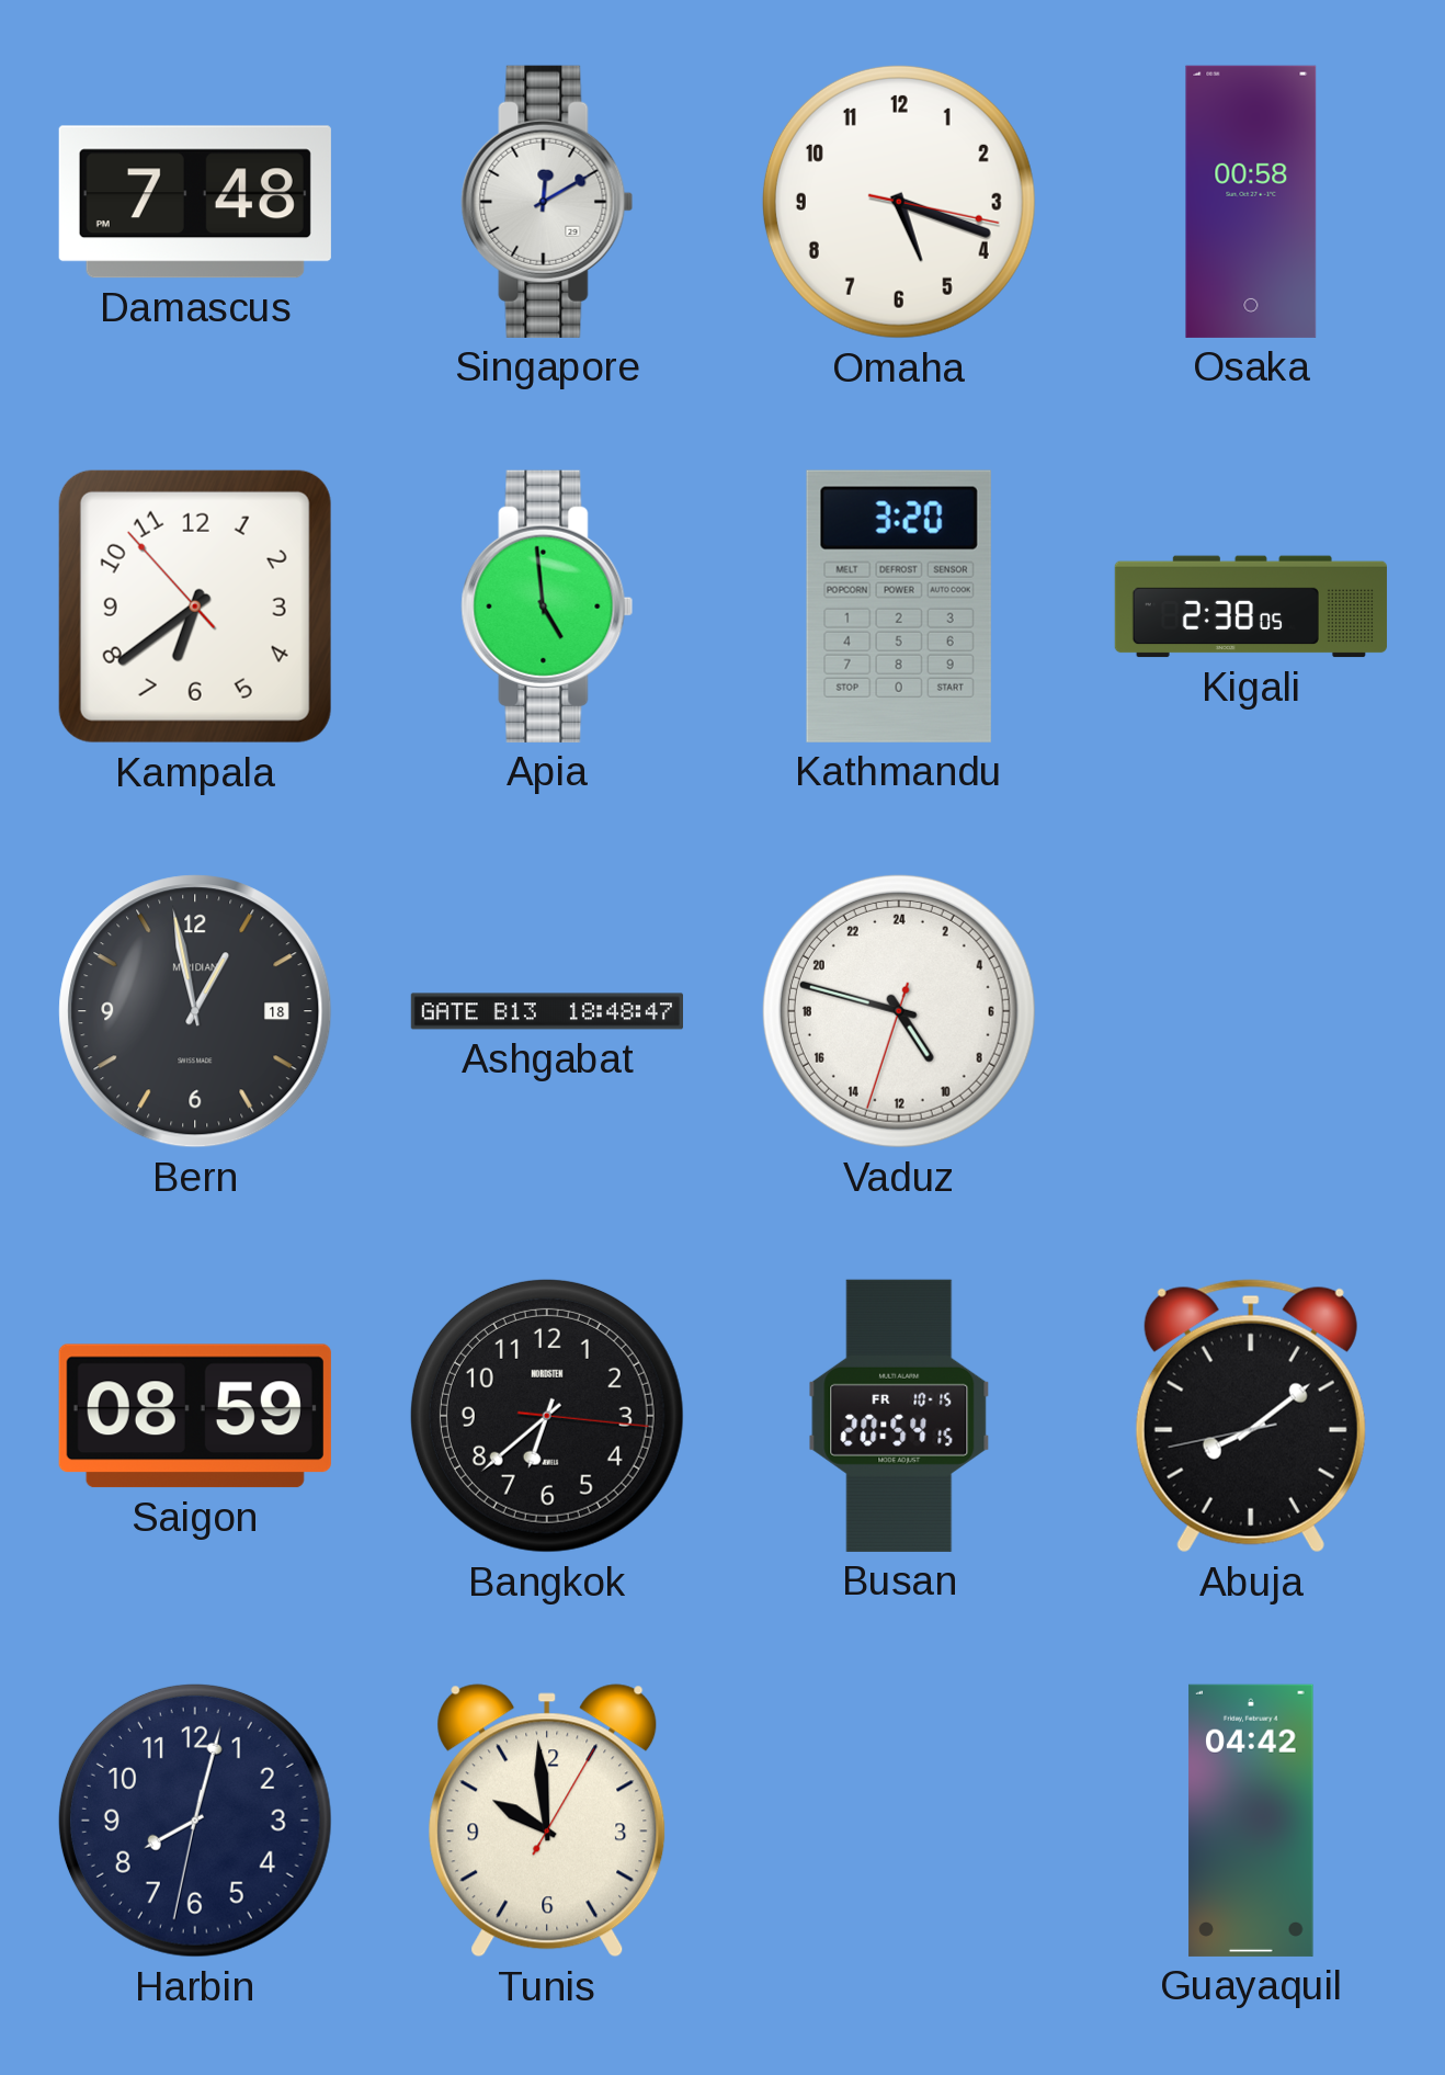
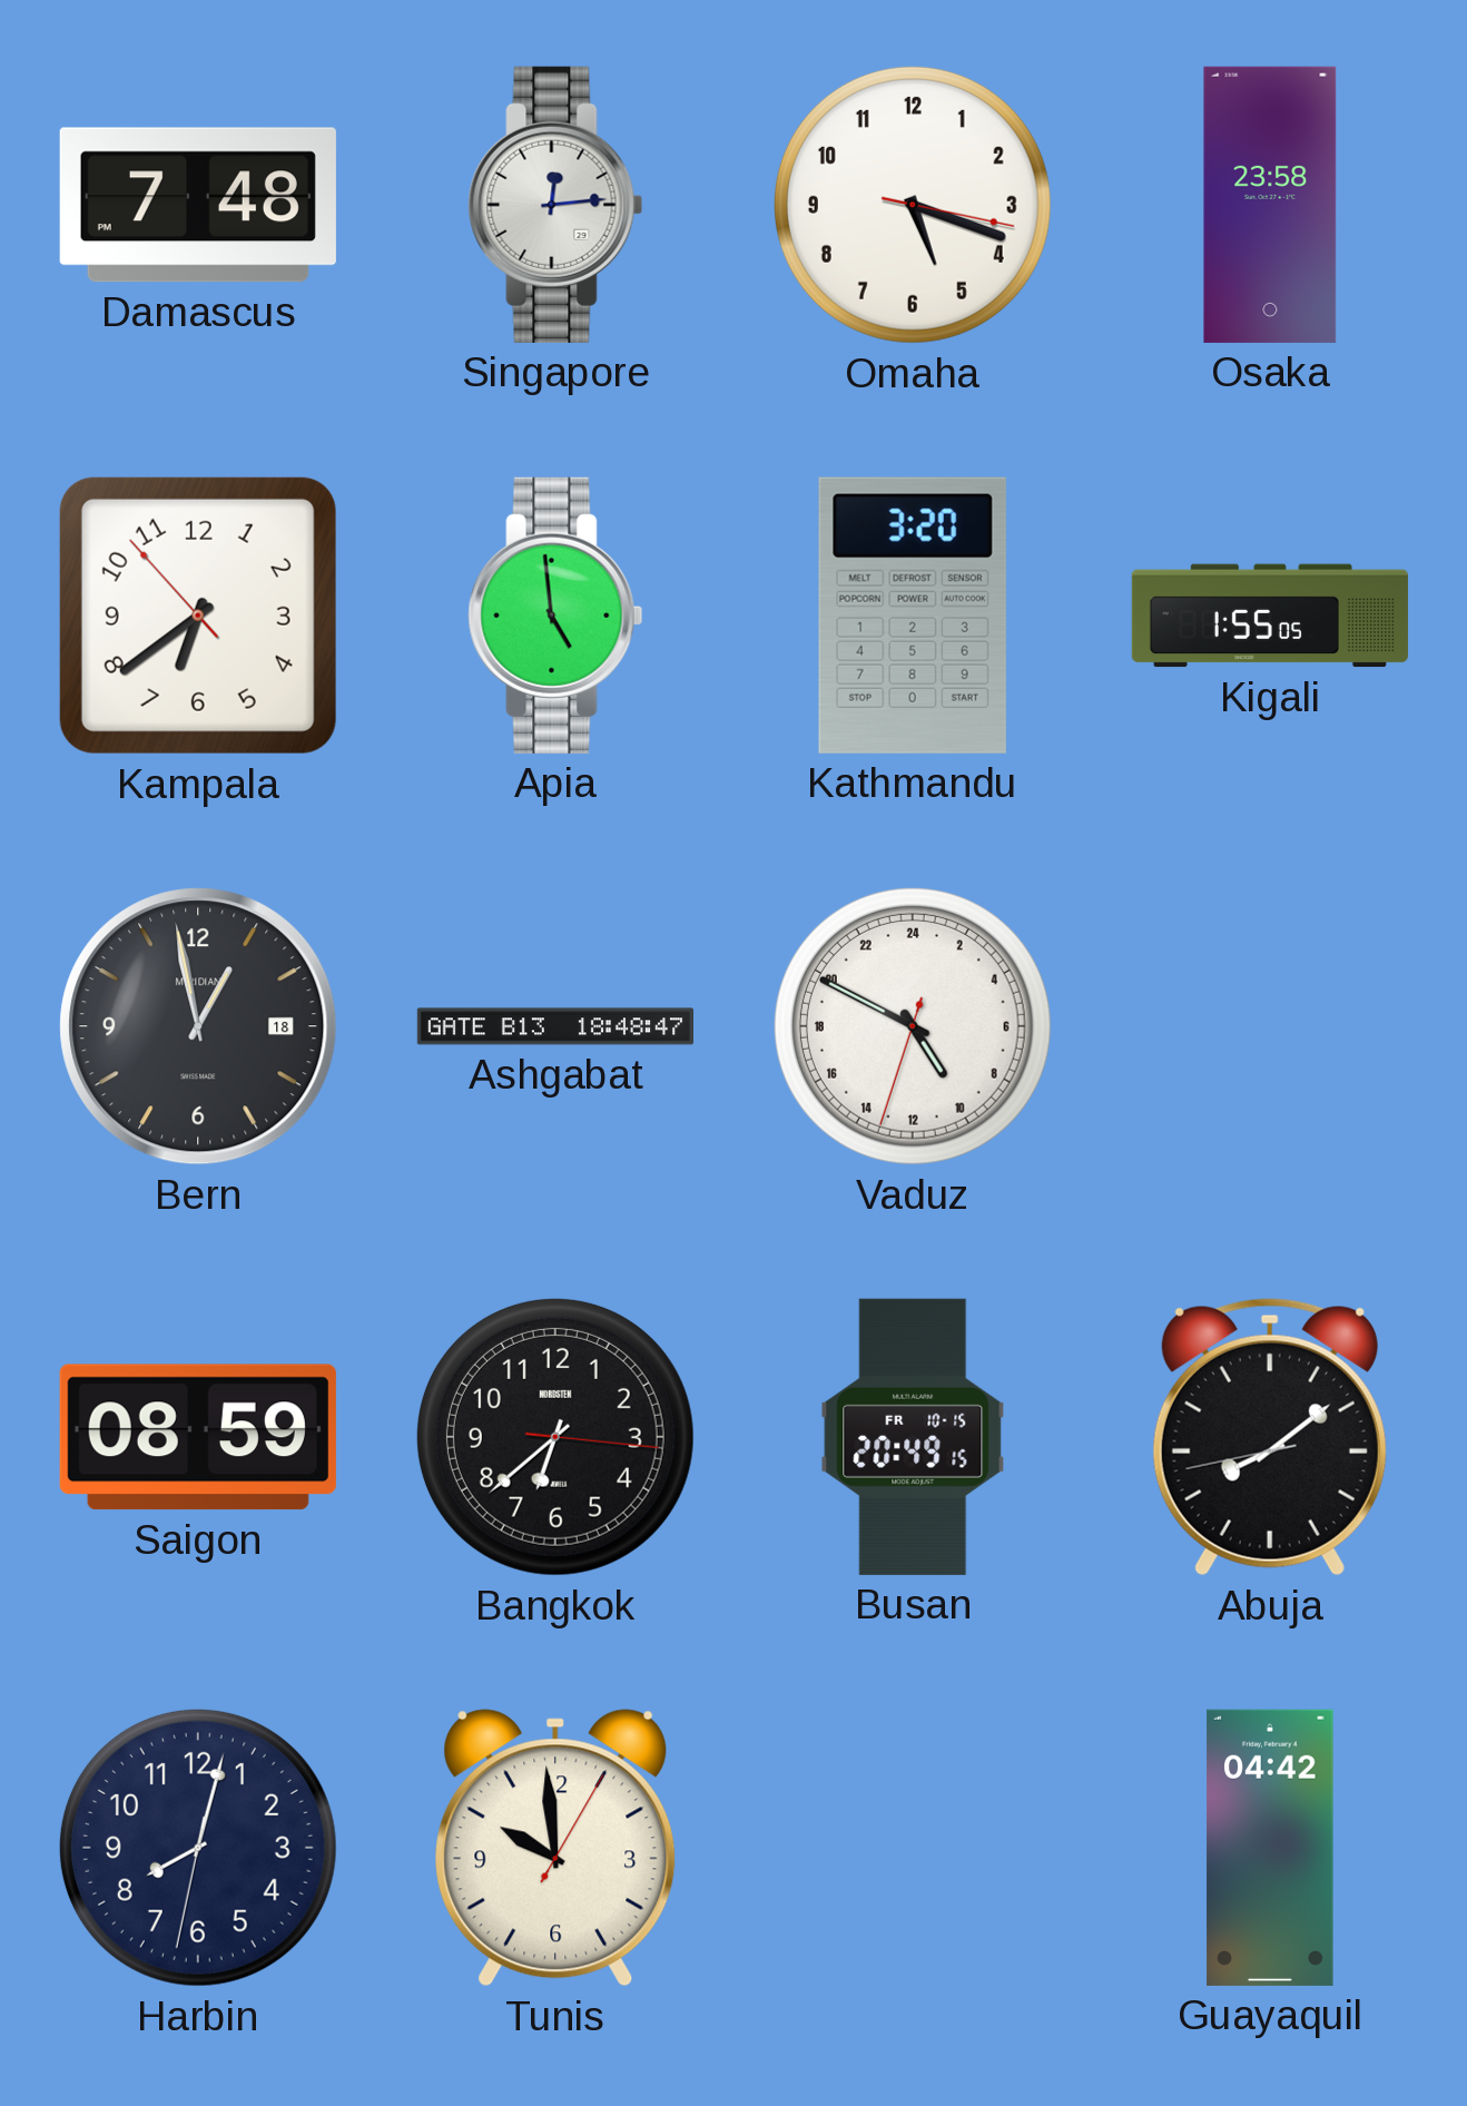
Singapore: 12:10 -> 12:14 (555, 205)
Osaka: 00:58 -> 23:58 (1270, 205)
Kigali: 2:38 -> 1:55 (1270, 616)
Vaduz: 9:47 -> 9:49 (913, 1026)
Busan: 20:54 -> 20:49 (913, 1437)
